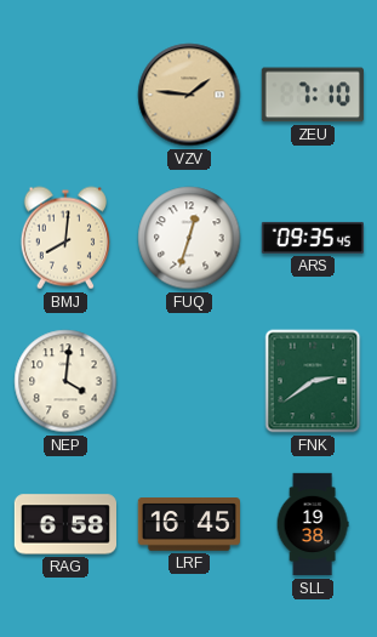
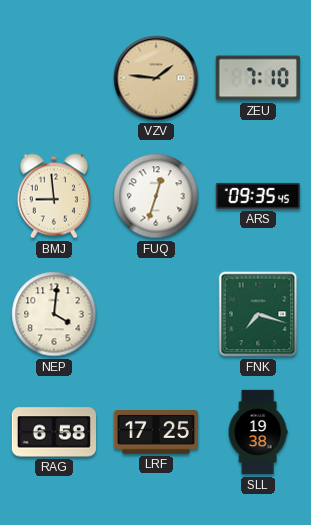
BMJ: 8:01 -> 8:59 (54, 196)
FNK: 2:39 -> 7:18 (258, 314)
LRF: 16:45 -> 17:25 (155, 432)
